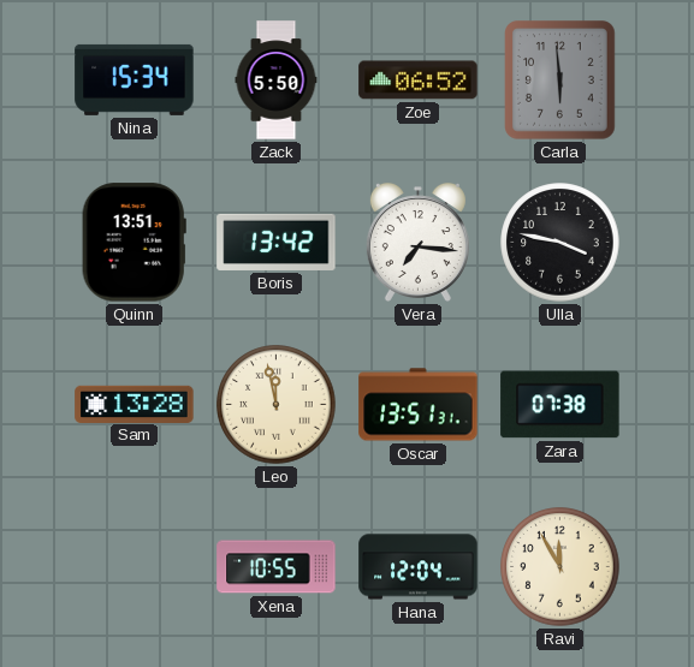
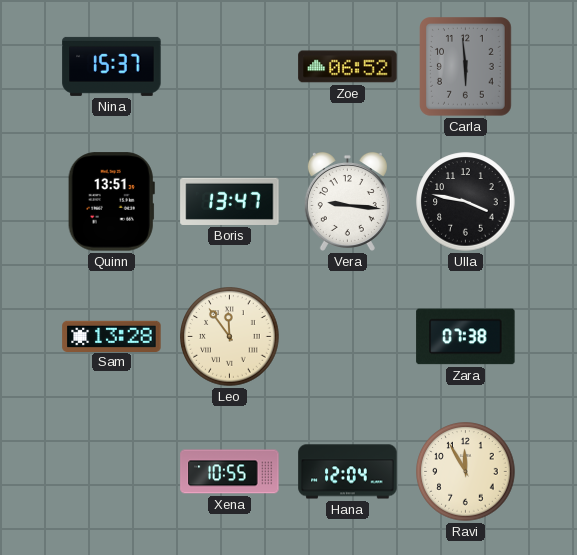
Nina: 15:34 -> 15:37 (112, 66)
Zack: 5:50 -> none (277, 81)
Boris: 13:42 -> 13:47 (230, 201)
Vera: 7:16 -> 9:16 (347, 201)
Leo: 11:58 -> 11:54 (230, 337)
Oscar: 13:51 -> none (419, 405)
